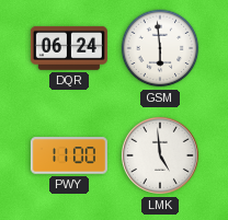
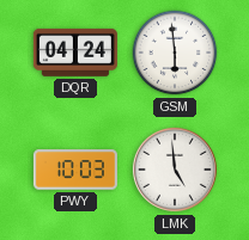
DQR: 06:24 -> 04:24 (75, 53)
PWY: 11:00 -> 10:03 (75, 170)
